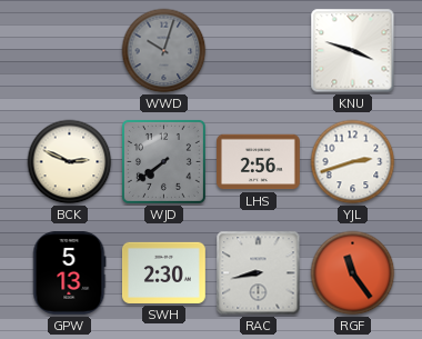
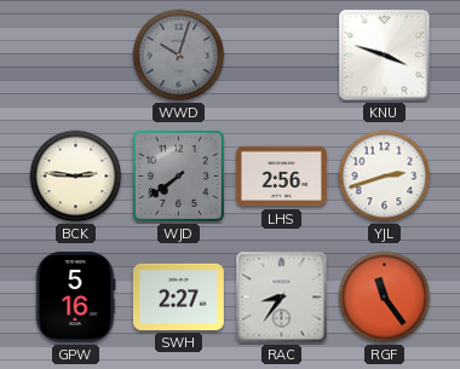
BCK: 2:49 -> 2:46 (76, 177)
GPW: 5:13 -> 5:16 (75, 296)
SWH: 2:30 -> 2:27 (178, 296)
RAC: 8:43 -> 8:36 (282, 298)
